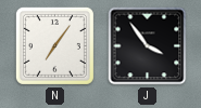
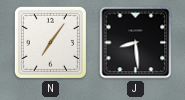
J: 3:54 -> 8:29 (136, 43)
